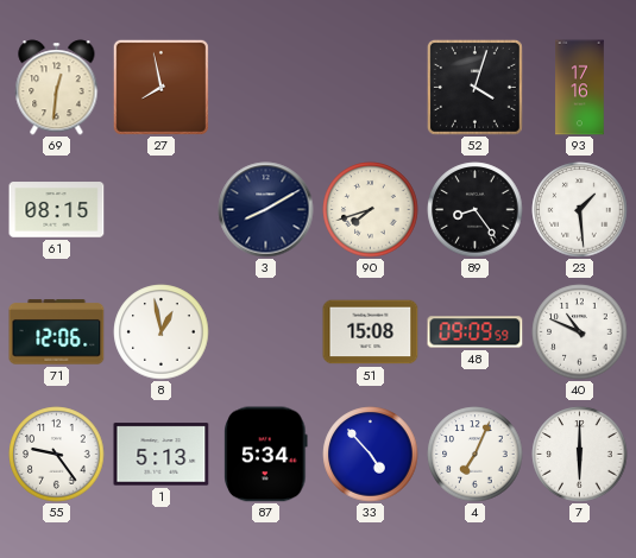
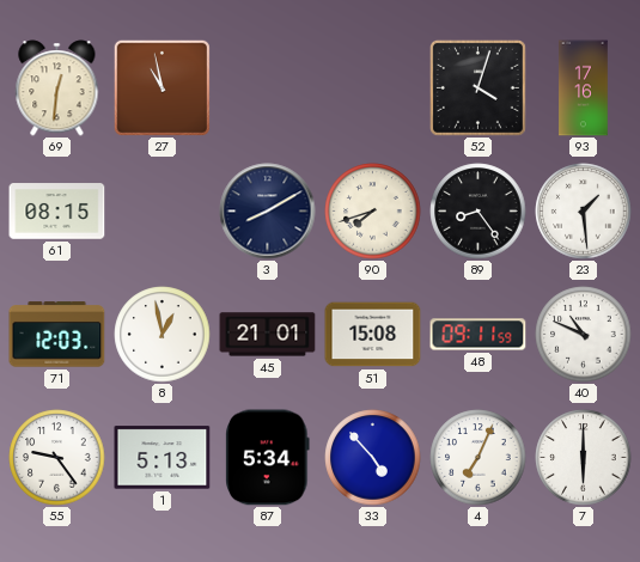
27: 7:58 -> 10:58 (161, 87)
71: 12:06 -> 12:03 (57, 335)
45: none -> 21:01 (268, 335)
48: 09:09 -> 09:11 (479, 335)
